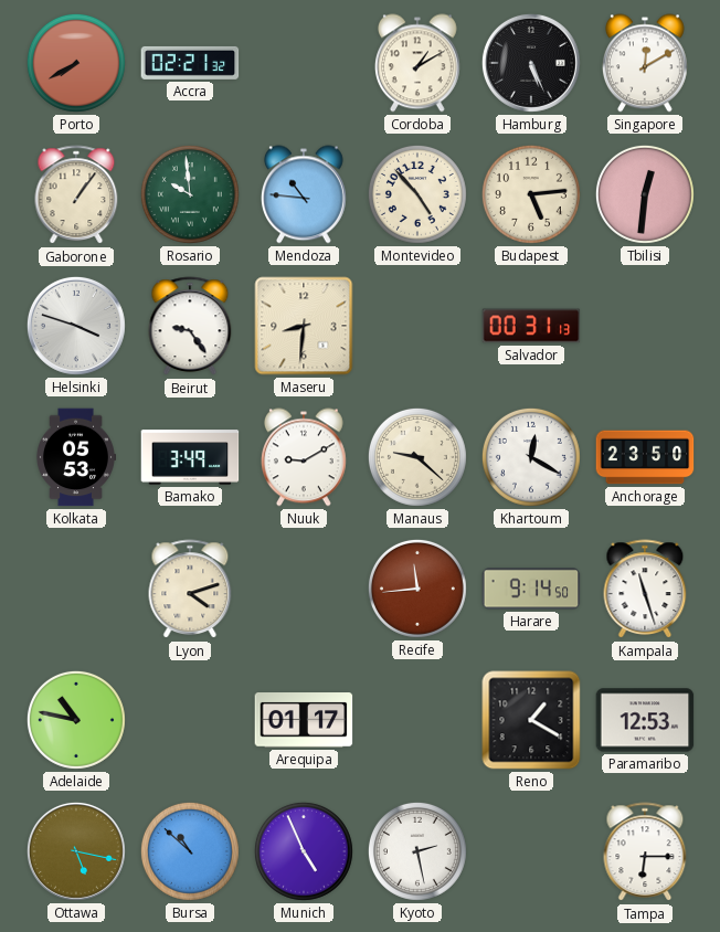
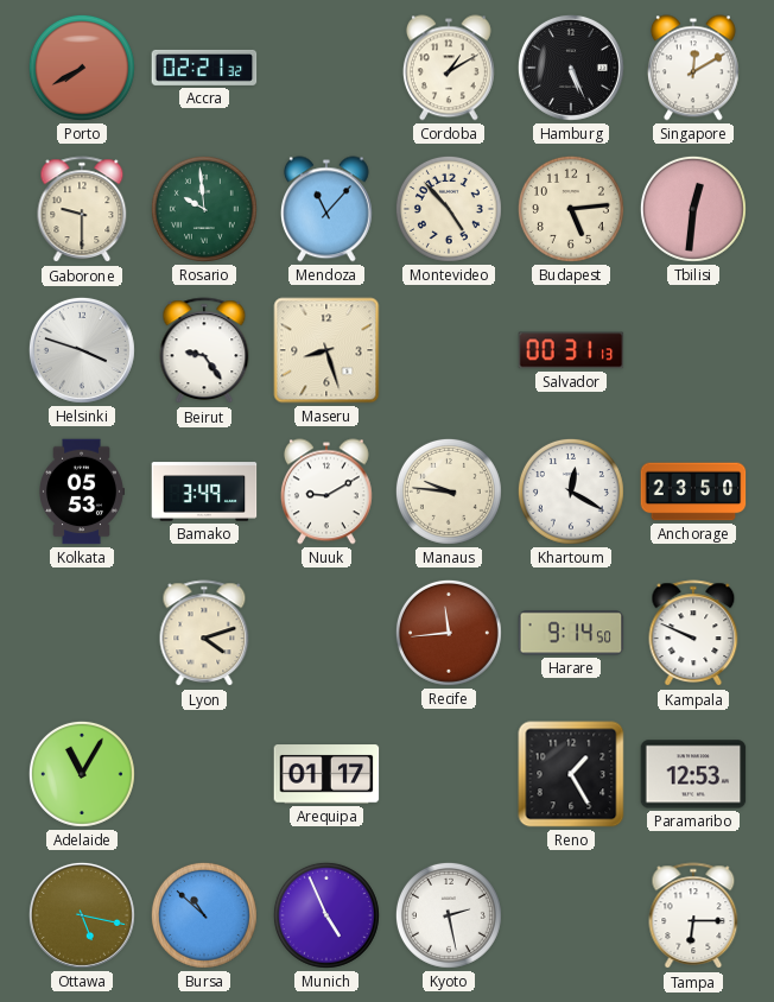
Gaborone: 1:06 -> 9:30 (82, 210)
Mendoza: 10:46 -> 11:07 (326, 209)
Maseru: 8:31 -> 8:27 (326, 350)
Manaus: 9:22 -> 9:46 (449, 492)
Kampala: 11:27 -> 9:49 (693, 634)
Adelaide: 10:47 -> 11:05 (82, 774)
Reno: 1:20 -> 1:25 (571, 774)
